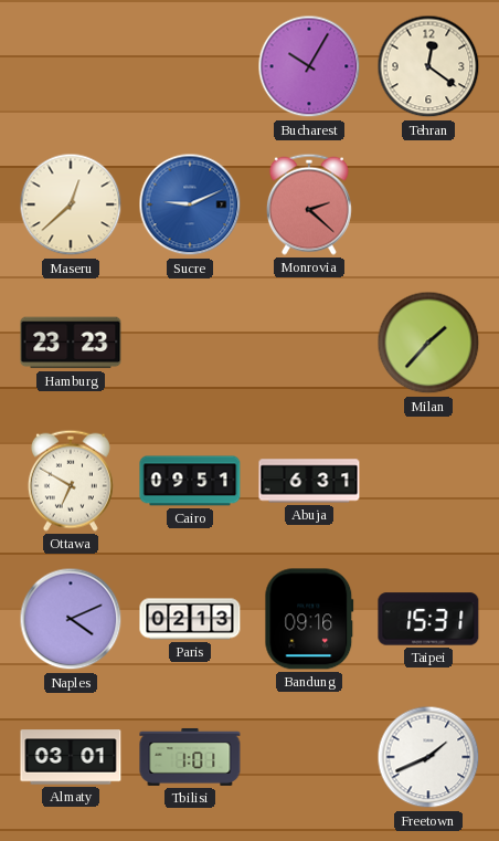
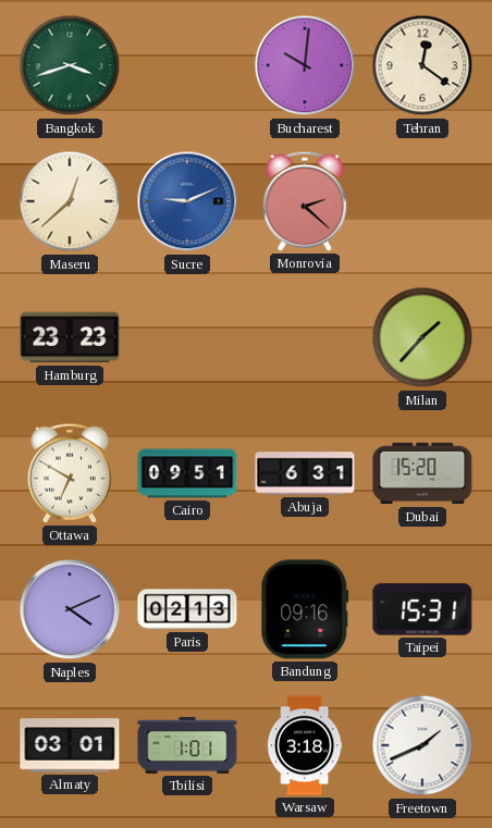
Bangkok: none -> 3:42 (70, 65)
Bucharest: 10:05 -> 10:01 (305, 65)
Dubai: none -> 15:20 (422, 473)
Warsaw: none -> 3:18 (305, 745)
